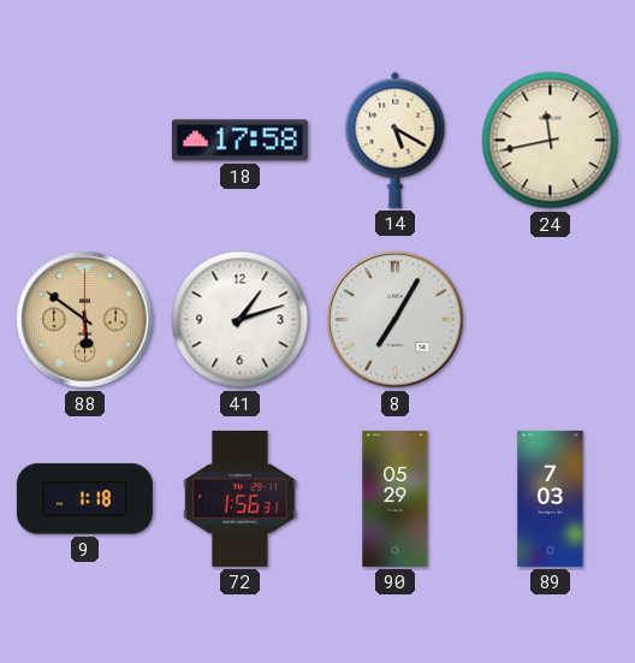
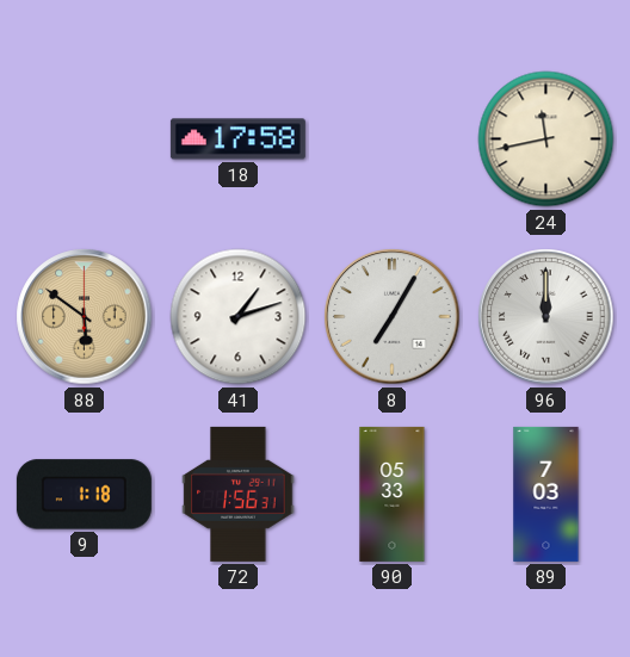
14: 5:20 -> none (396, 140)
96: none -> 12:00 (546, 317)
90: 05:29 -> 05:33 (393, 494)
